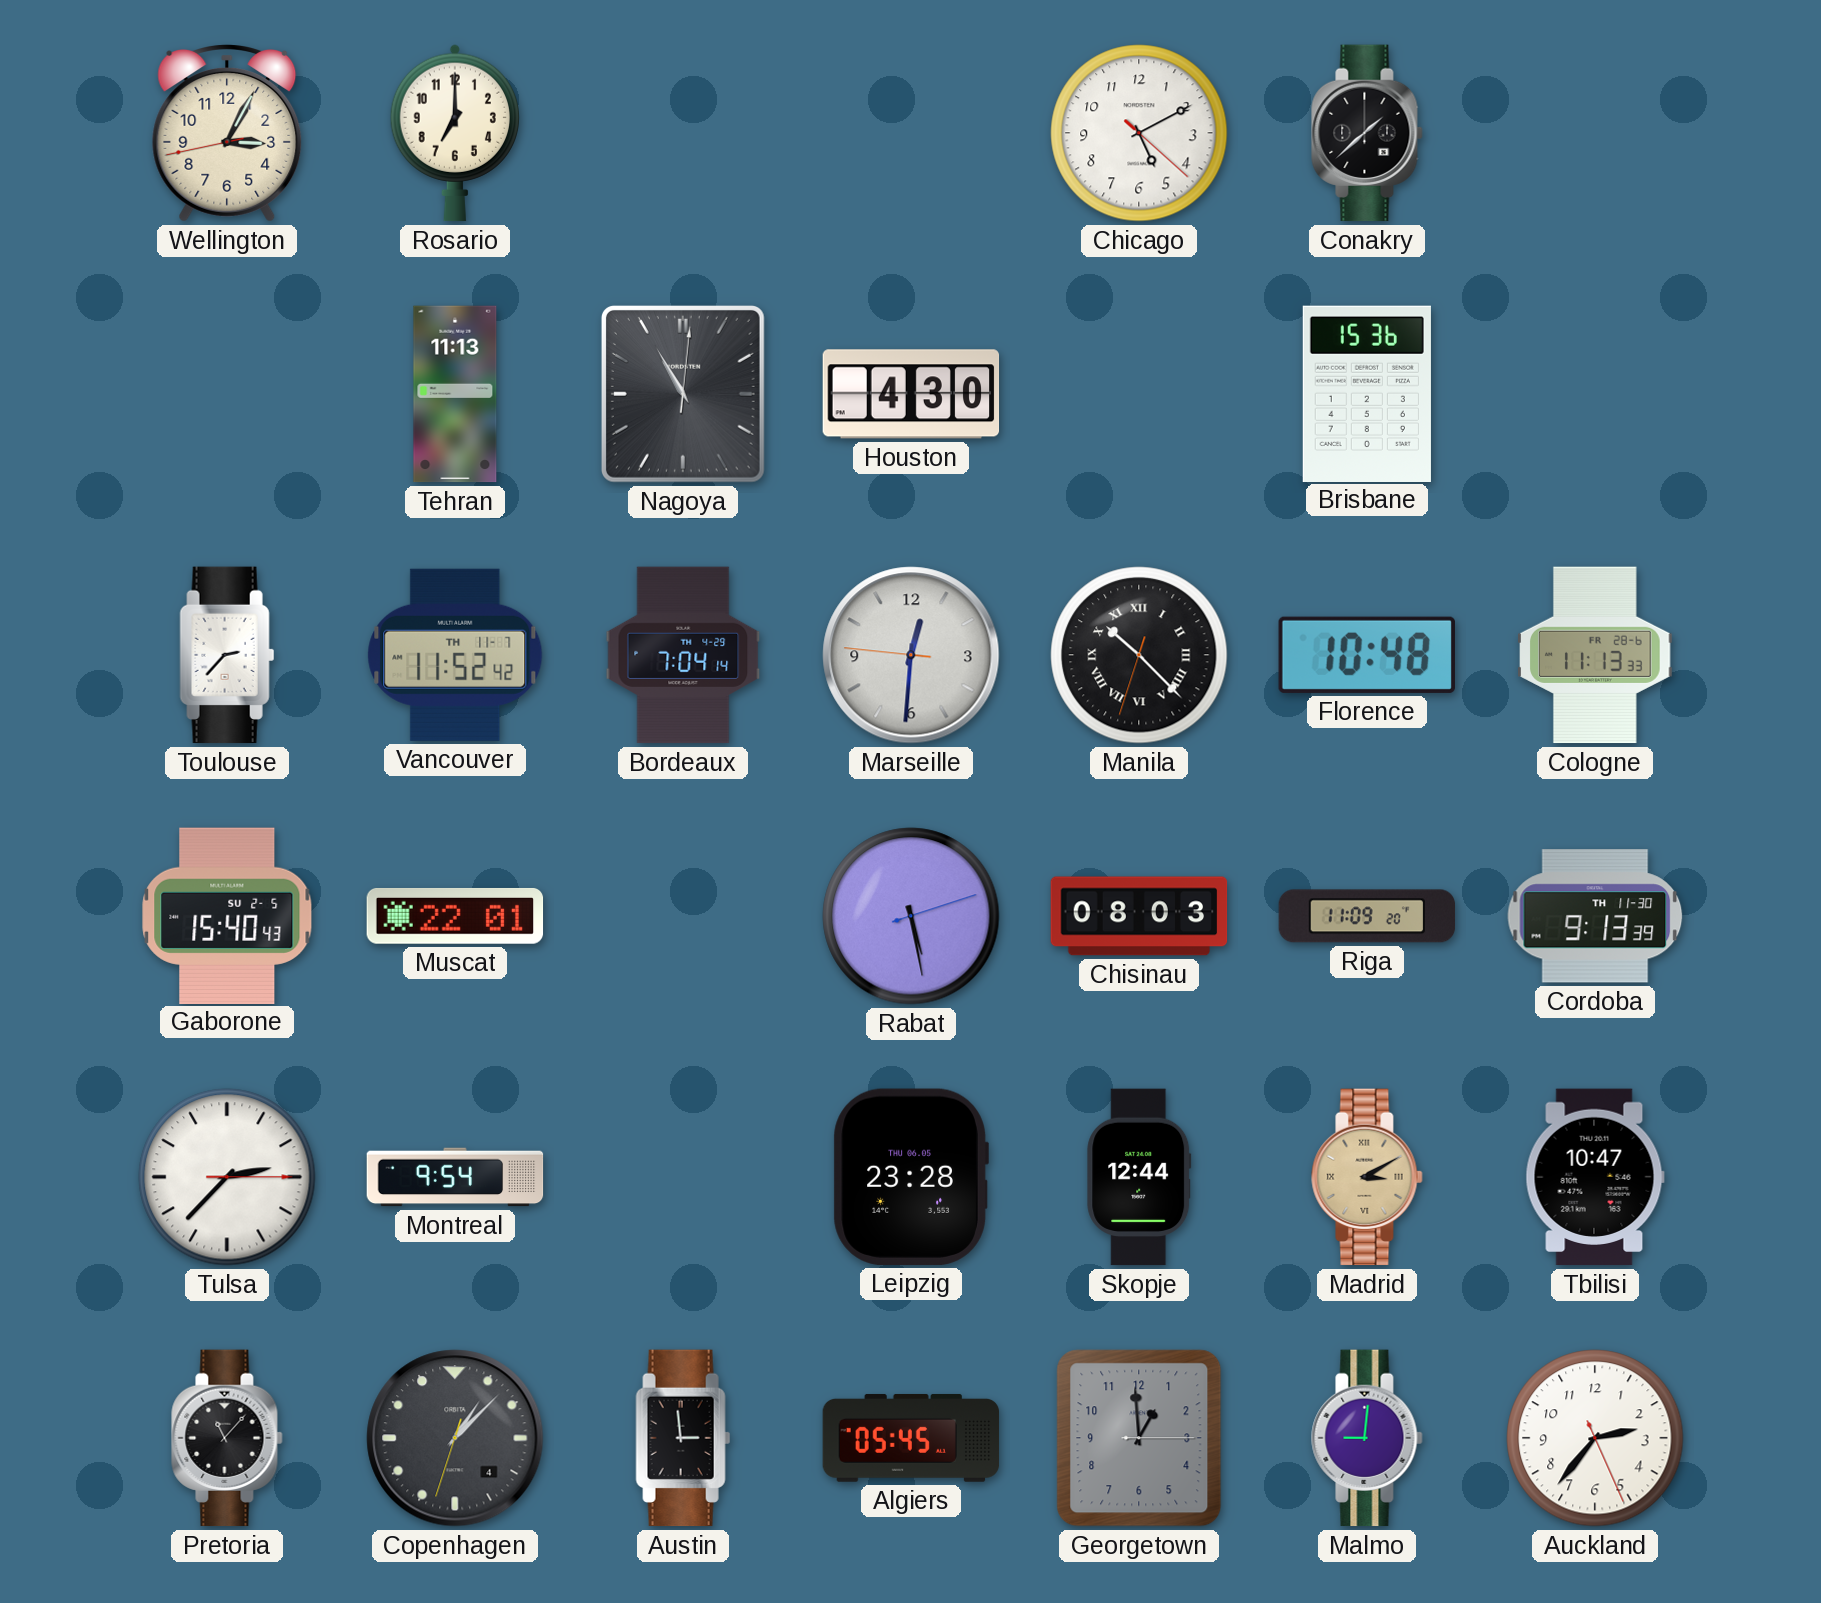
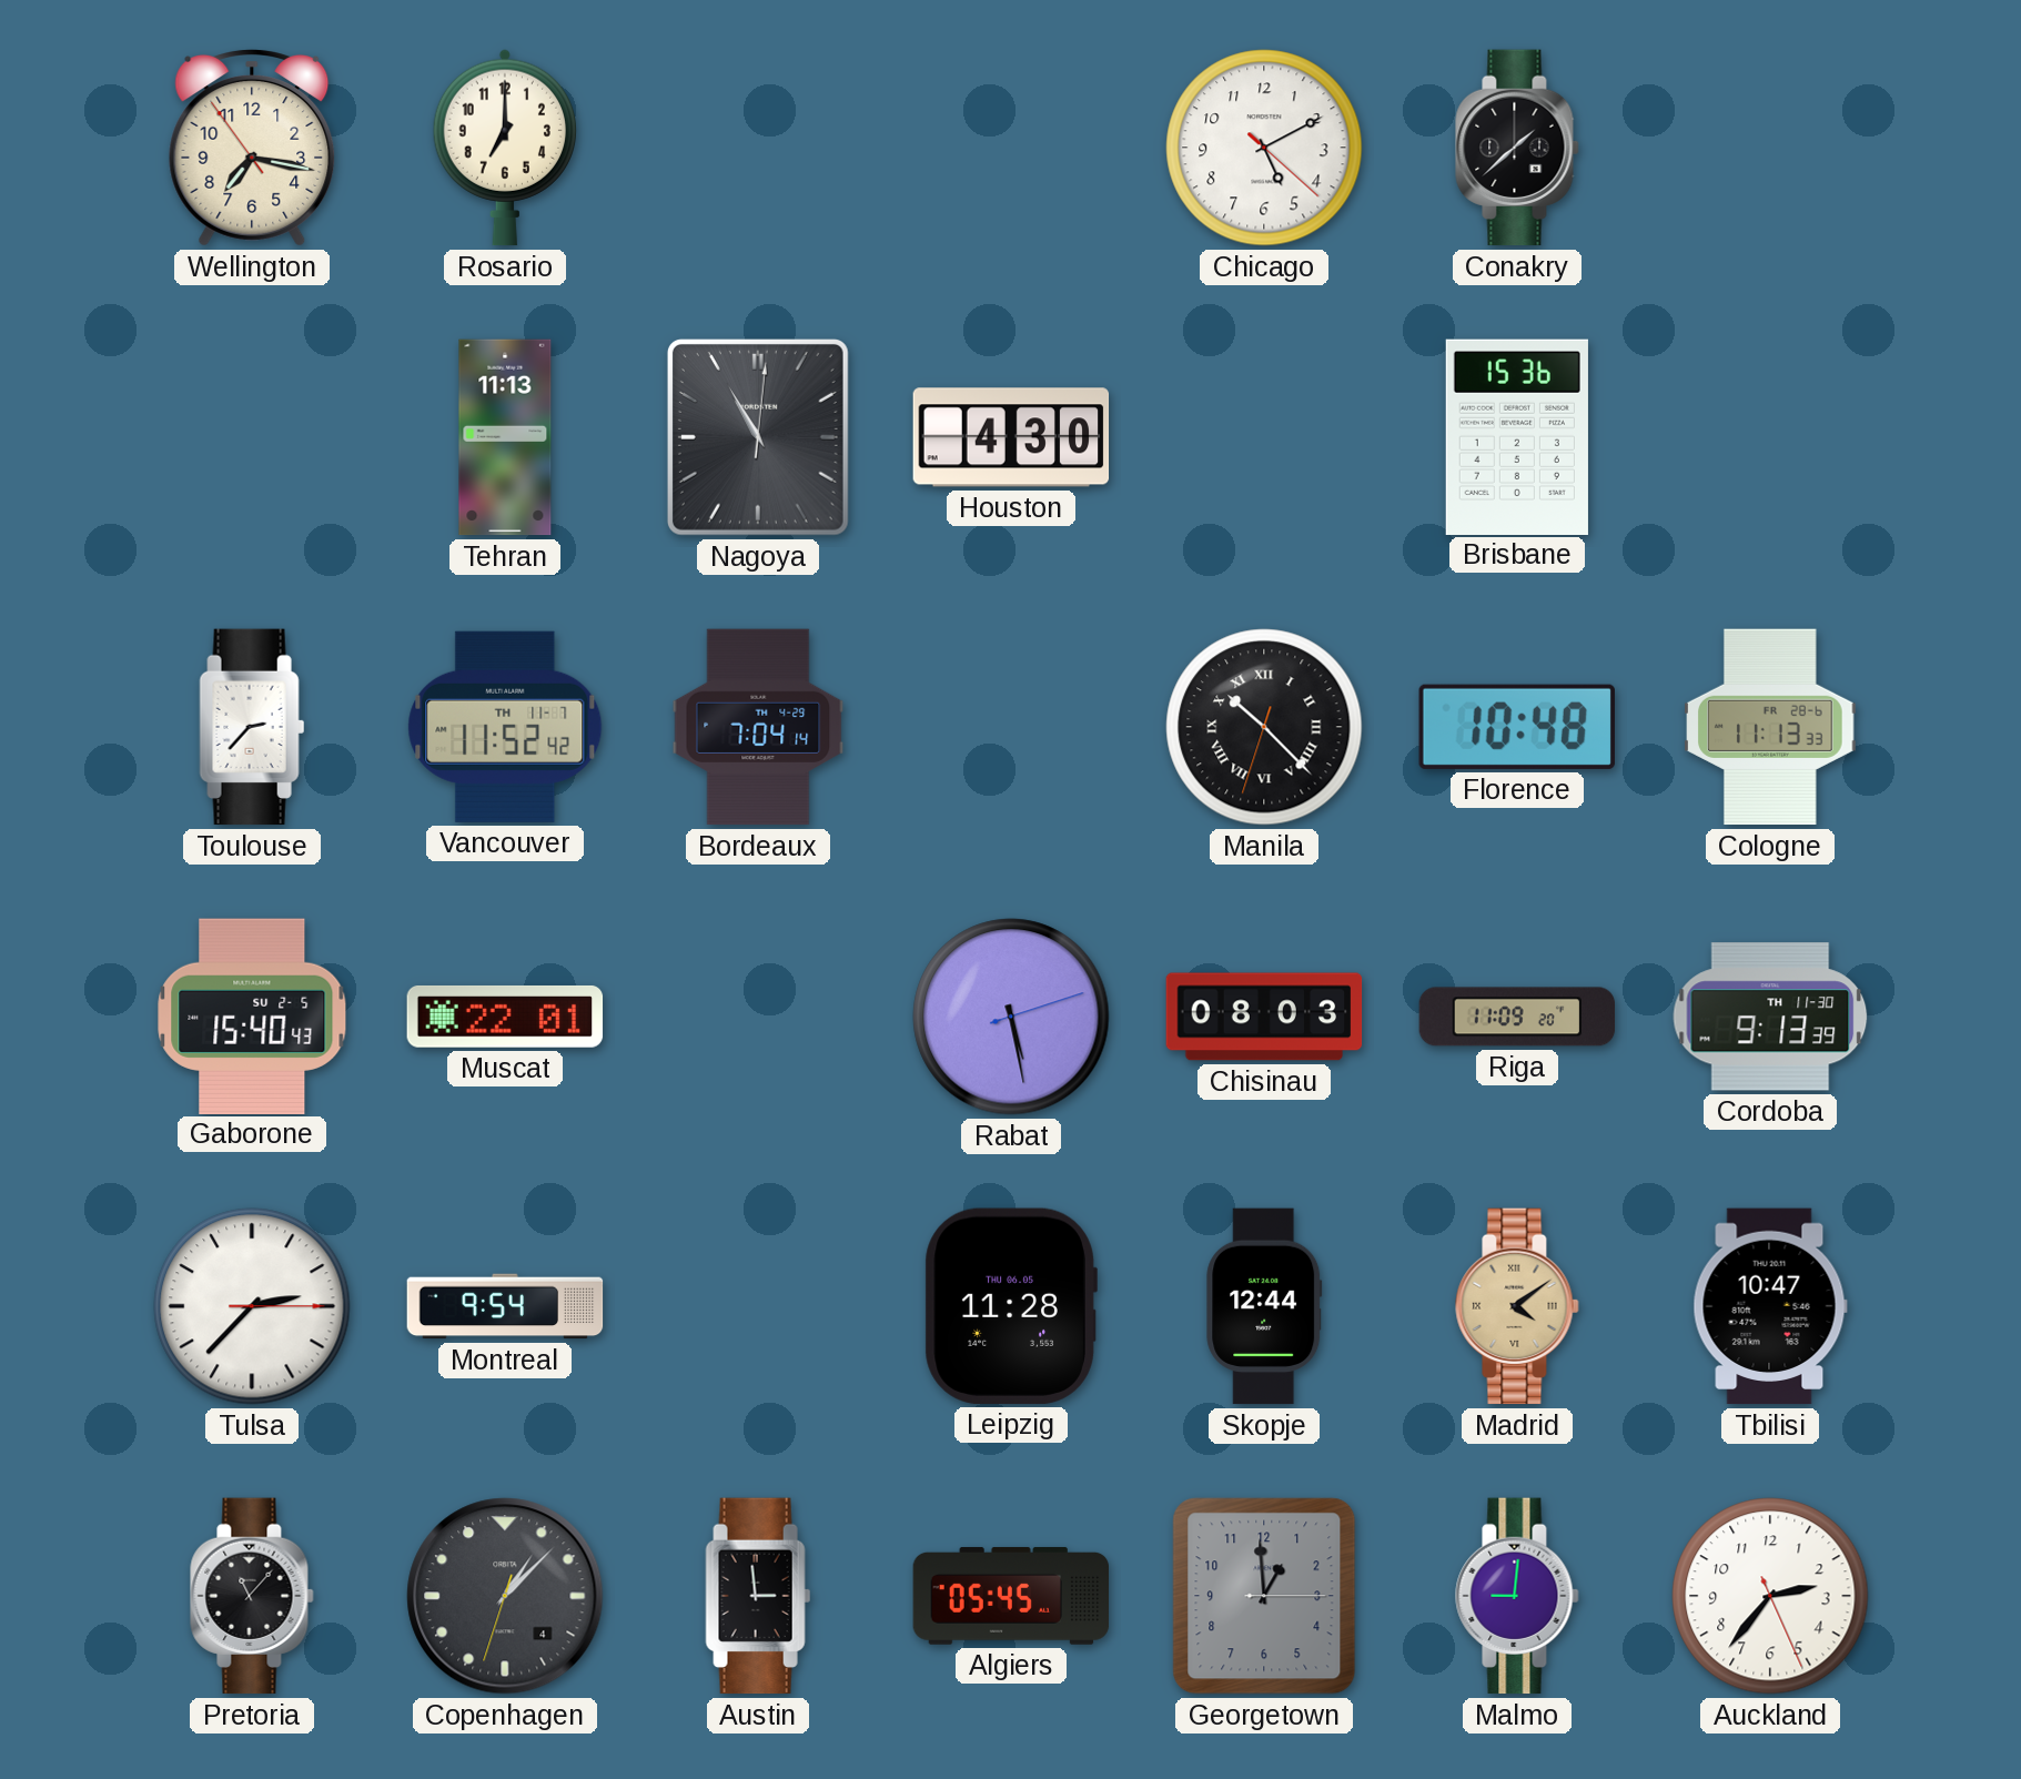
Wellington: 3:04 -> 7:16 (252, 148)
Marseille: 12:30 -> none (911, 655)
Leipzig: 23:28 -> 11:28 (1011, 1306)
Madrid: 3:10 -> 4:09 (1517, 1306)
